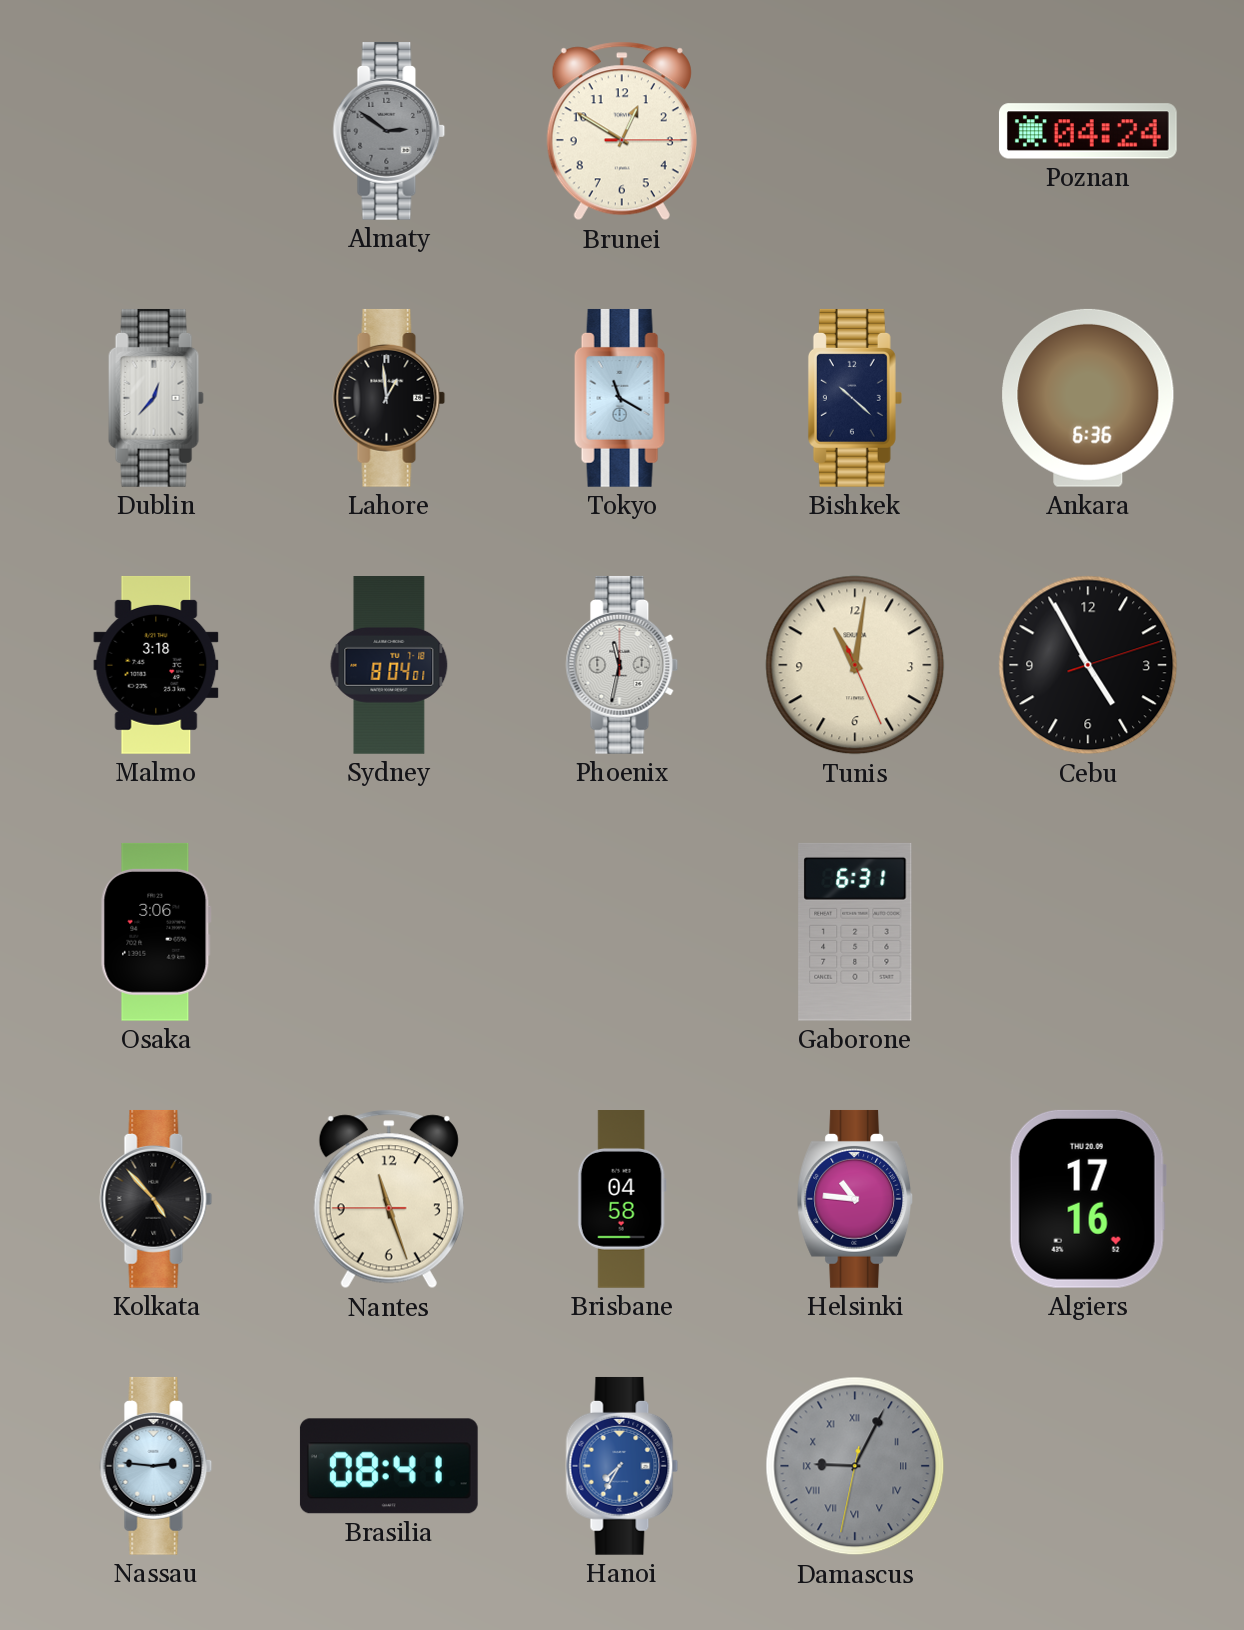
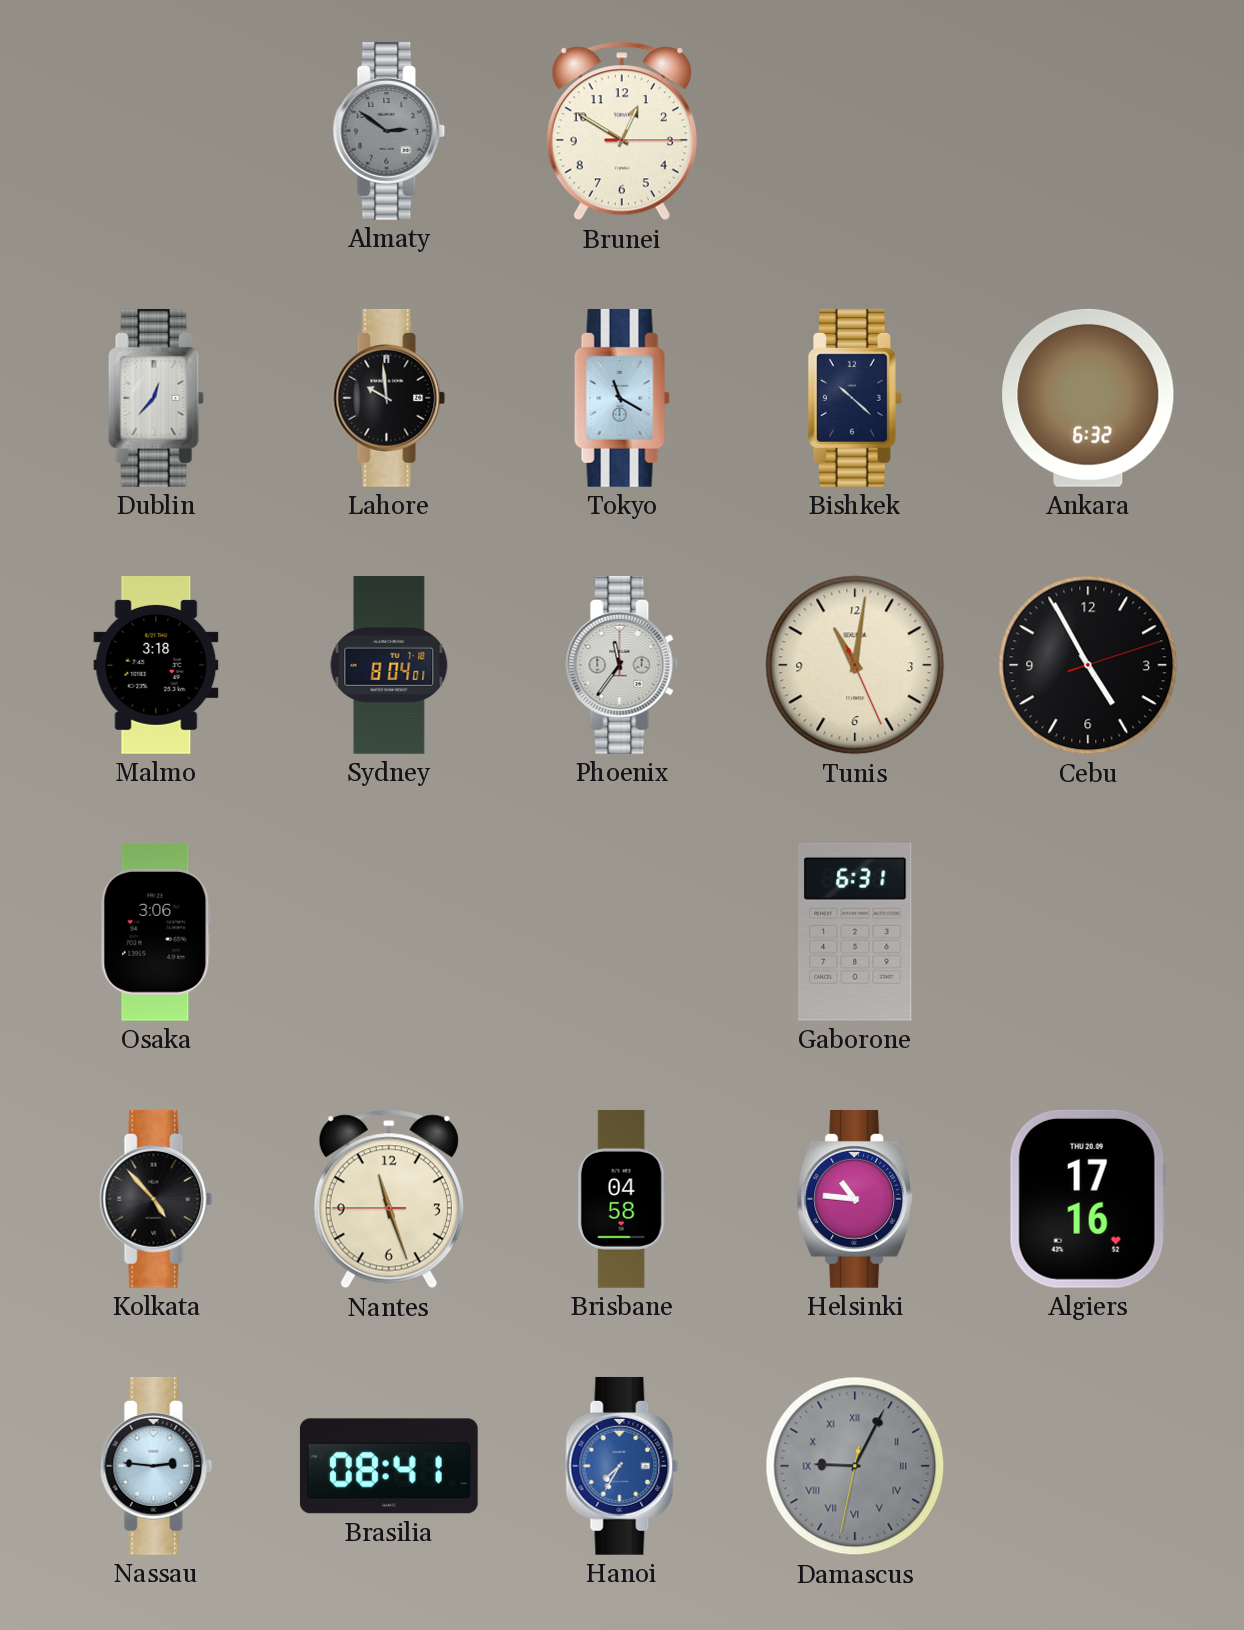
Poznan: 04:24 -> none (1088, 131)
Lahore: 12:59 -> 9:59 (389, 398)
Ankara: 6:36 -> 6:32 (1088, 398)
Phoenix: 11:32 -> 11:36 (622, 665)
